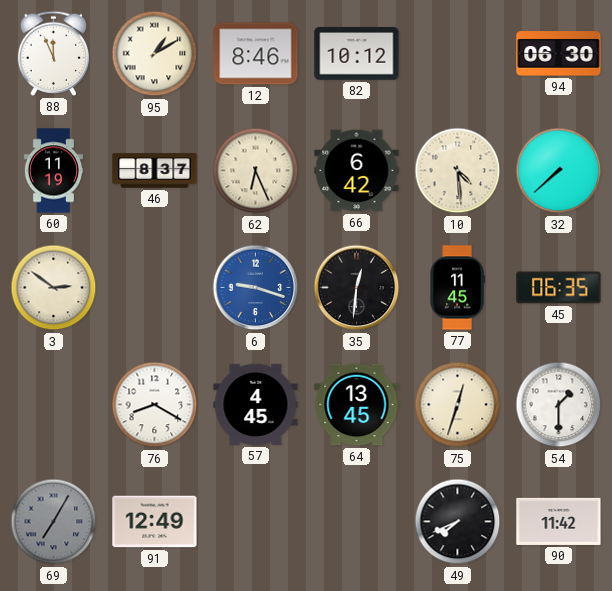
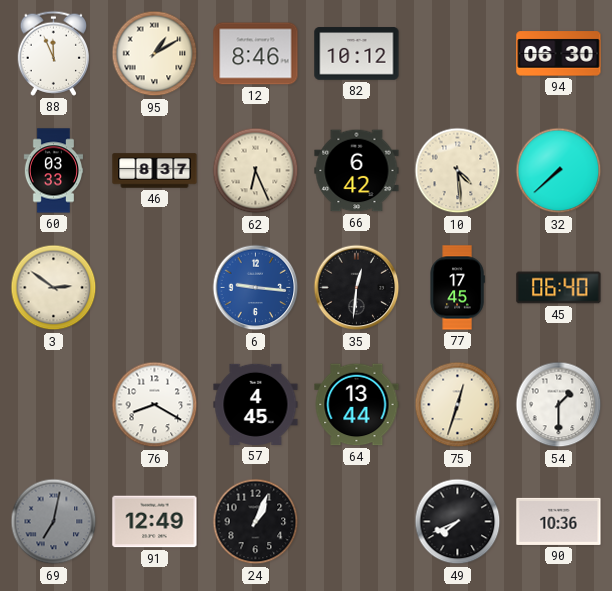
60: 11:19 -> 03:33 (53, 171)
6: 9:18 -> 9:16 (256, 288)
77: 11:45 -> 17:45 (457, 288)
45: 06:35 -> 06:40 (559, 288)
64: 13:45 -> 13:44 (357, 405)
69: 7:05 -> 7:02 (54, 522)
24: none -> 1:04 (256, 522)
90: 11:42 -> 10:36 (559, 521)
